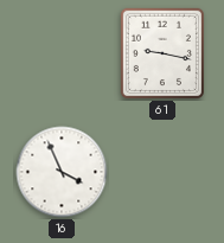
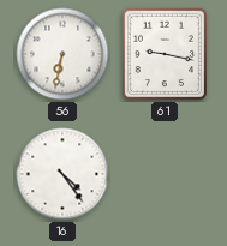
56: none -> 6:32 (62, 54)
16: 3:56 -> 4:24 (62, 174)
